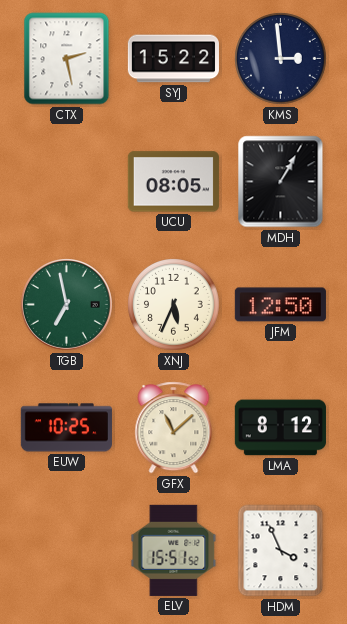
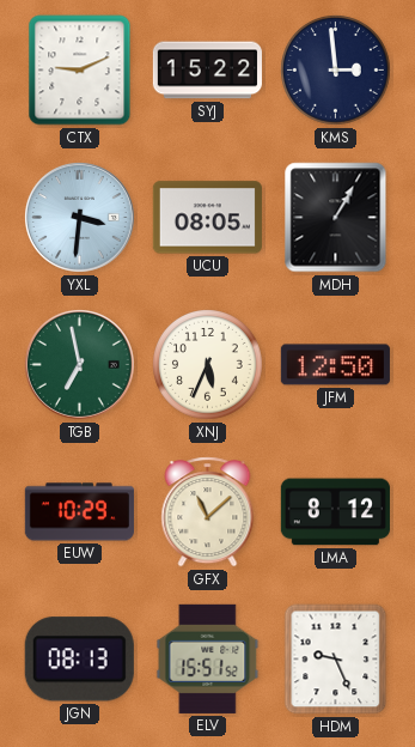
CTX: 2:28 -> 9:11 (80, 71)
YXL: none -> 3:31 (79, 217)
EUW: 10:25 -> 10:29 (79, 512)
JGN: none -> 08:13 (79, 660)
HDM: 3:56 -> 9:26 (336, 660)
